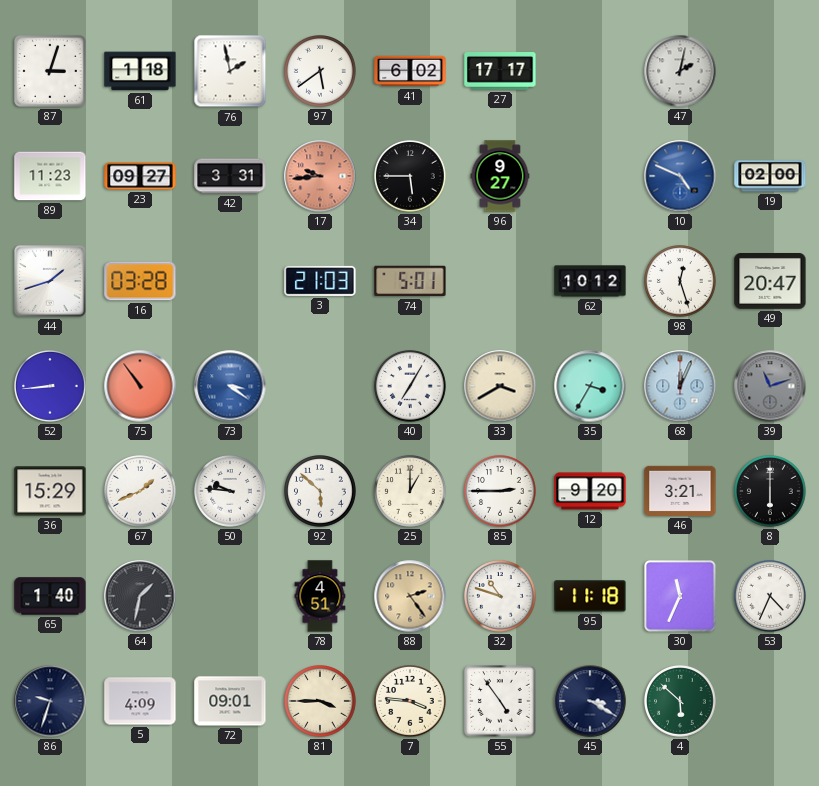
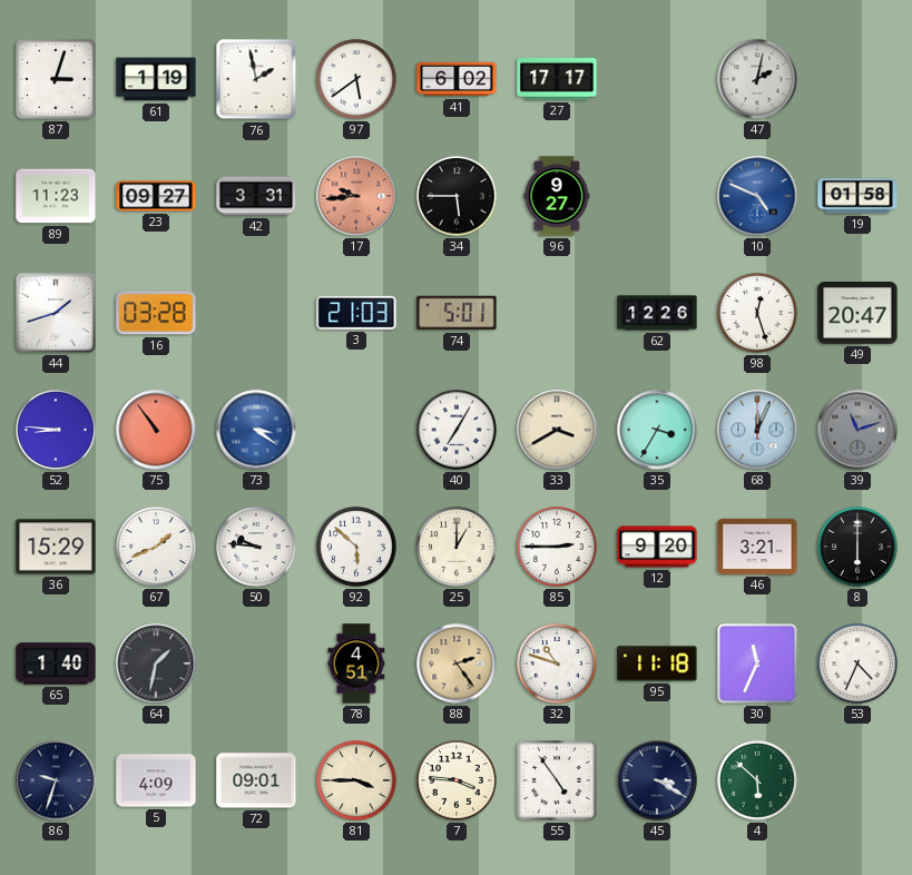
61: 1:18 -> 1:19 (156, 79)
19: 02:00 -> 01:58 (857, 196)
62: 10:12 -> 12:26 (657, 313)
52: 8:44 -> 8:46 (57, 431)
